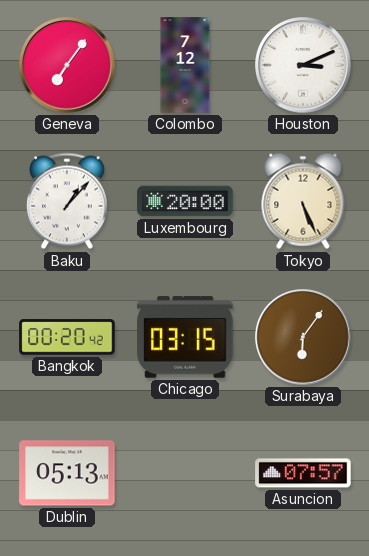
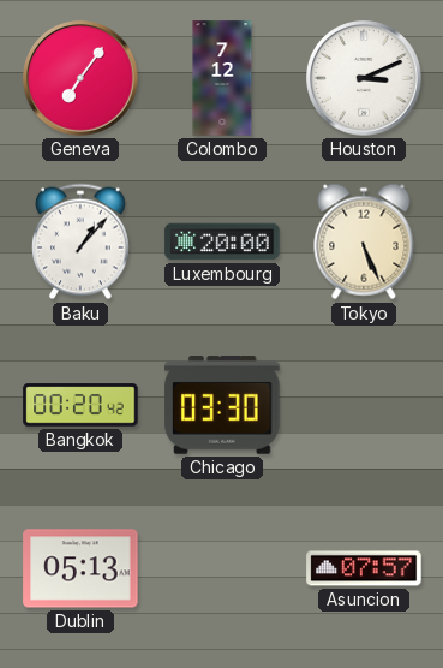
Chicago: 03:15 -> 03:30 (222, 406)
Surabaya: 6:06 -> none (303, 337)
